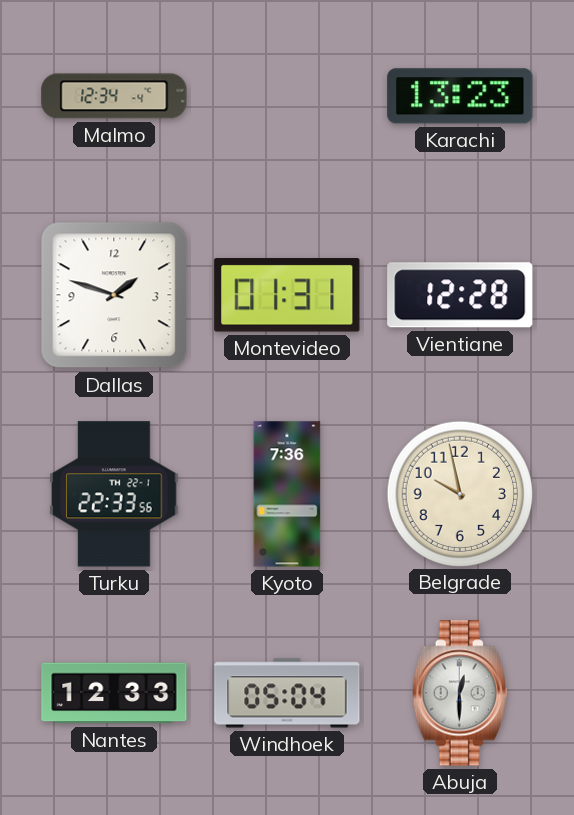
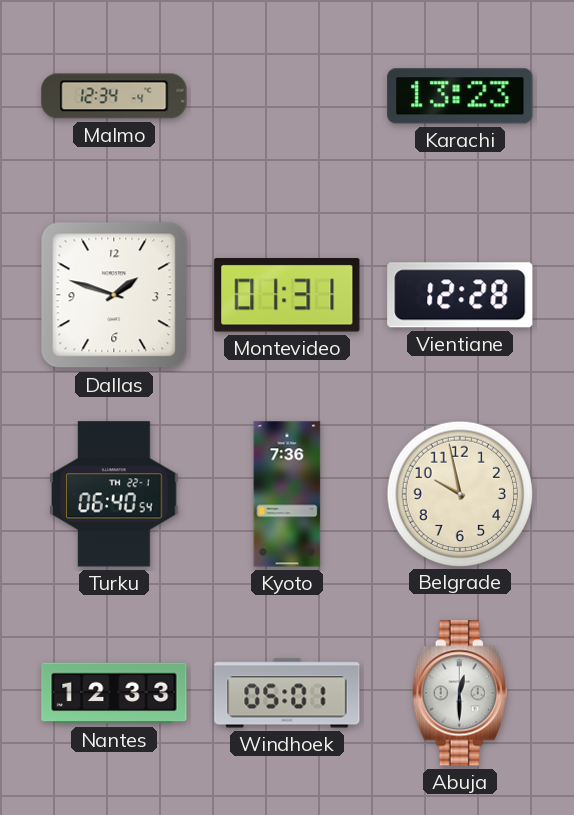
Turku: 22:33 -> 06:40 (114, 494)
Windhoek: 05:04 -> 05:01 (287, 693)
